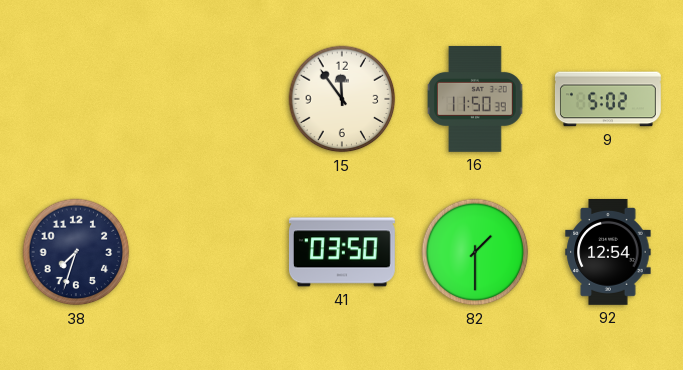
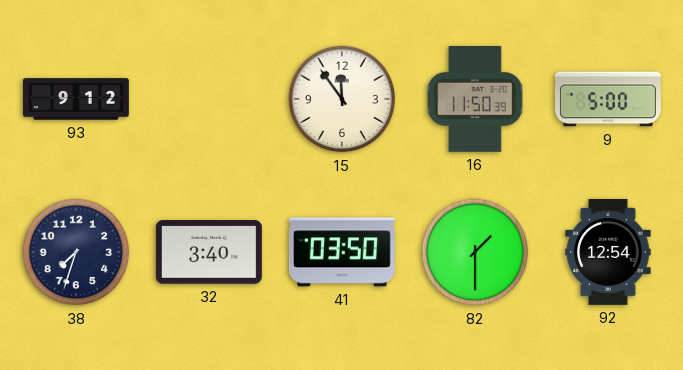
93: none -> 9:12 (76, 99)
9: 5:02 -> 5:00 (608, 99)
32: none -> 3:40 (209, 252)
